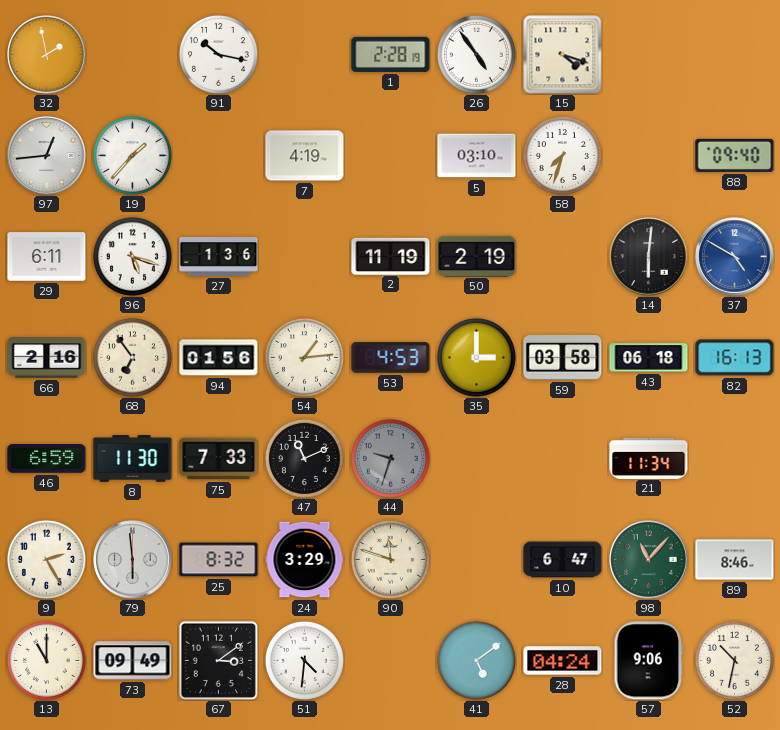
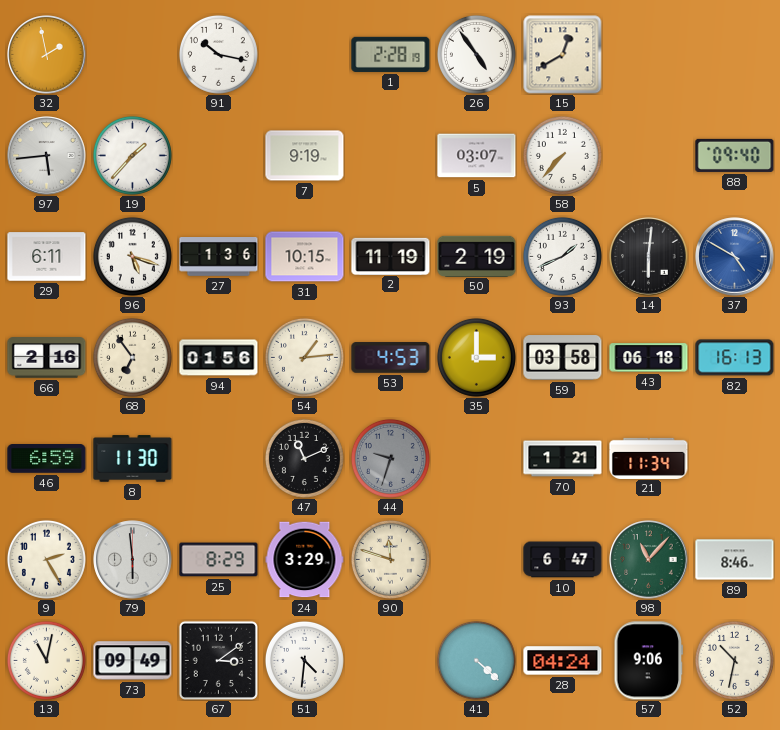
15: 4:18 -> 12:40 (563, 55)
97: 12:44 -> 5:44 (47, 156)
7: 4:19 -> 9:19 (305, 156)
5: 03:10 -> 03:07 (477, 156)
58: 7:33 -> 7:37 (562, 155)
31: none -> 10:15 (305, 257)
93: none -> 1:41 (562, 256)
75: 7:33 -> none (219, 459)
70: none -> 1:21 (563, 459)
25: 8:32 -> 8:29 (219, 560)
13: 11:00 -> 11:02 (46, 660)
41: 5:09 -> 4:22 (476, 660)
